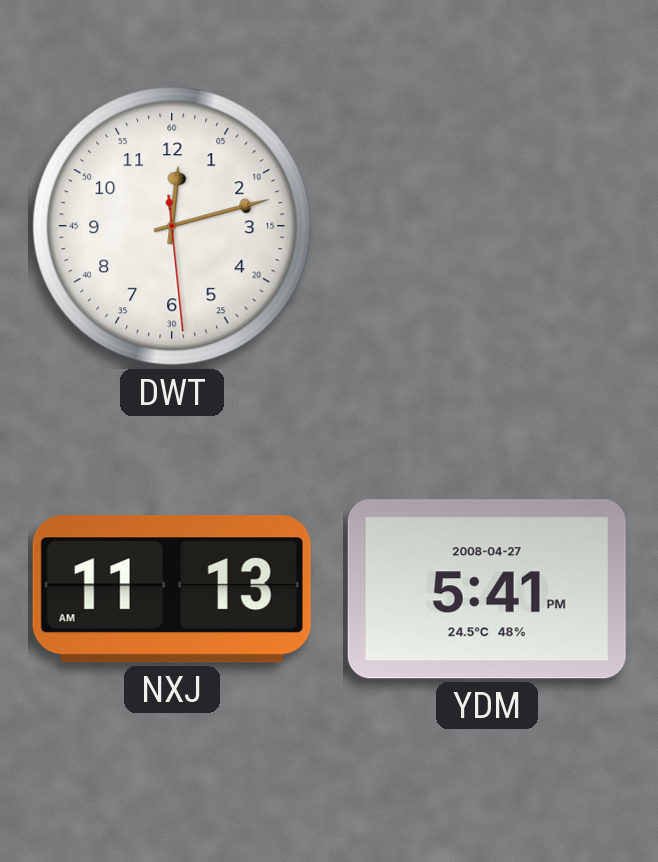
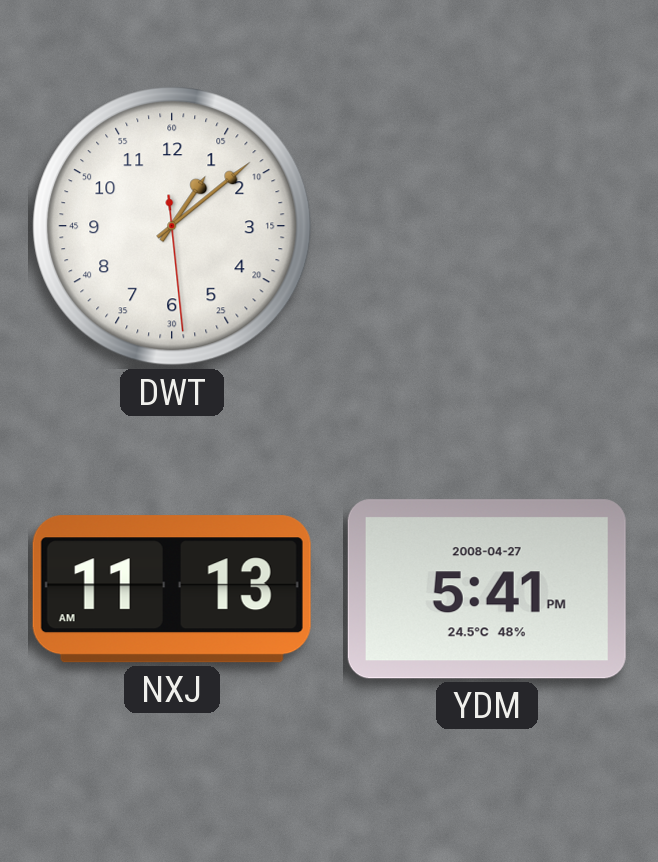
DWT: 12:12 -> 1:08 (172, 226)
